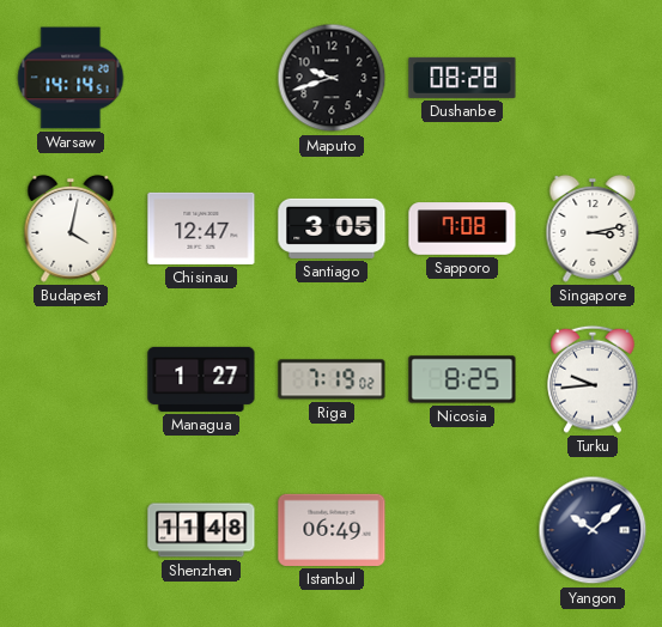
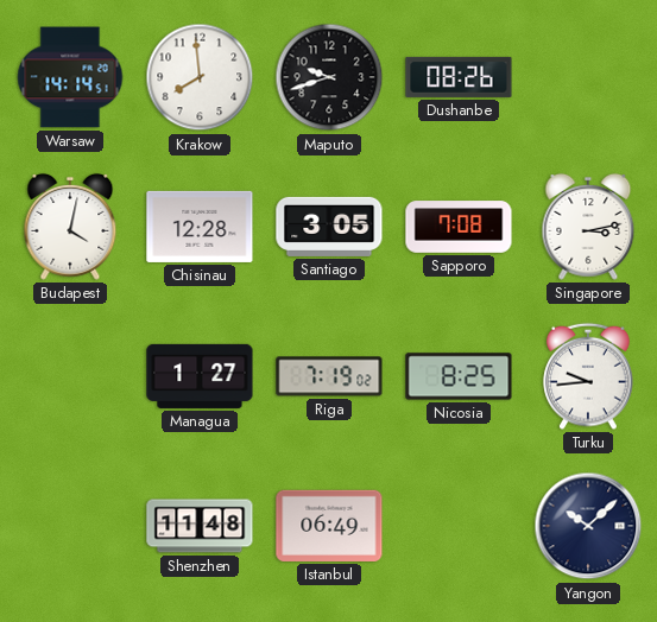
Krakow: none -> 7:59 (200, 77)
Dushanbe: 08:28 -> 08:26 (459, 77)
Chisinau: 12:47 -> 12:28 (200, 227)
